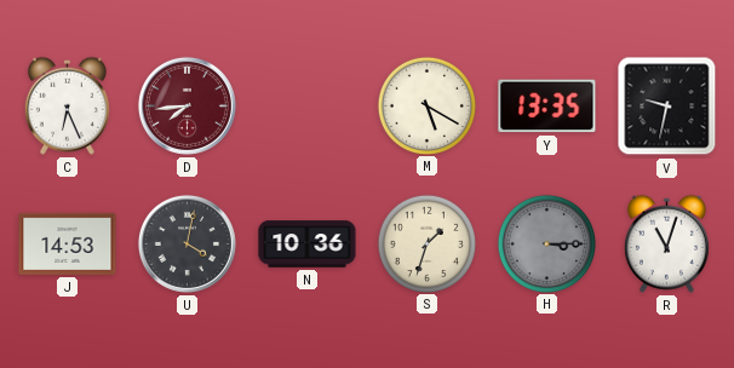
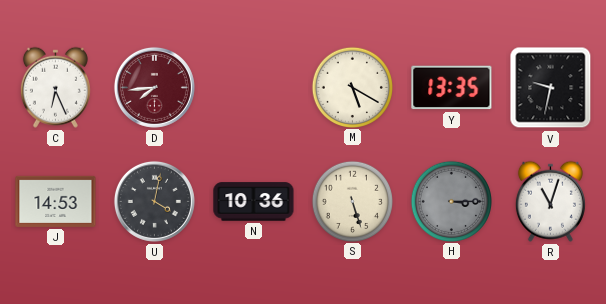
S: 1:33 -> 5:27 (352, 201)
